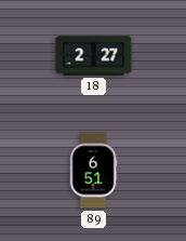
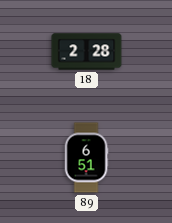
18: 2:27 -> 2:28 (87, 52)
